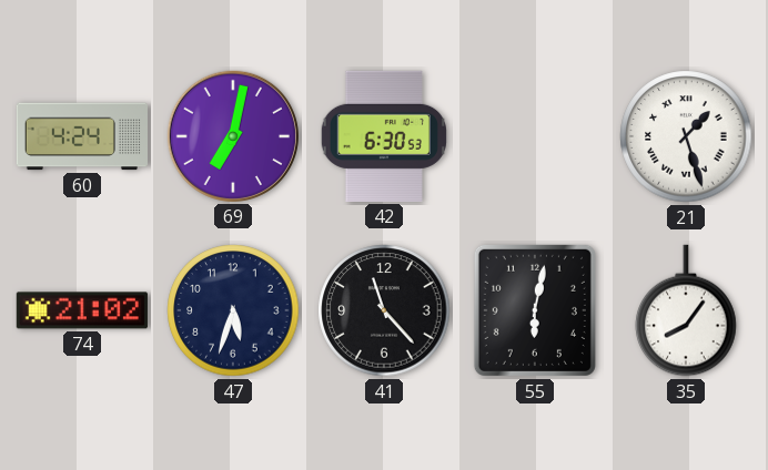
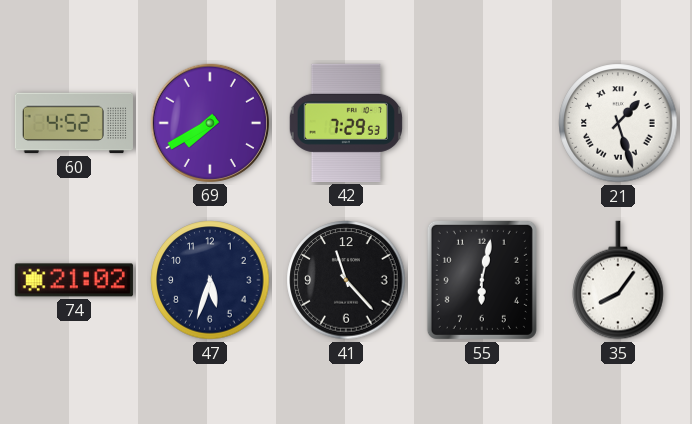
60: 4:24 -> 4:52 (74, 123)
69: 7:02 -> 7:40 (210, 123)
42: 6:30 -> 7:29 (346, 123)
